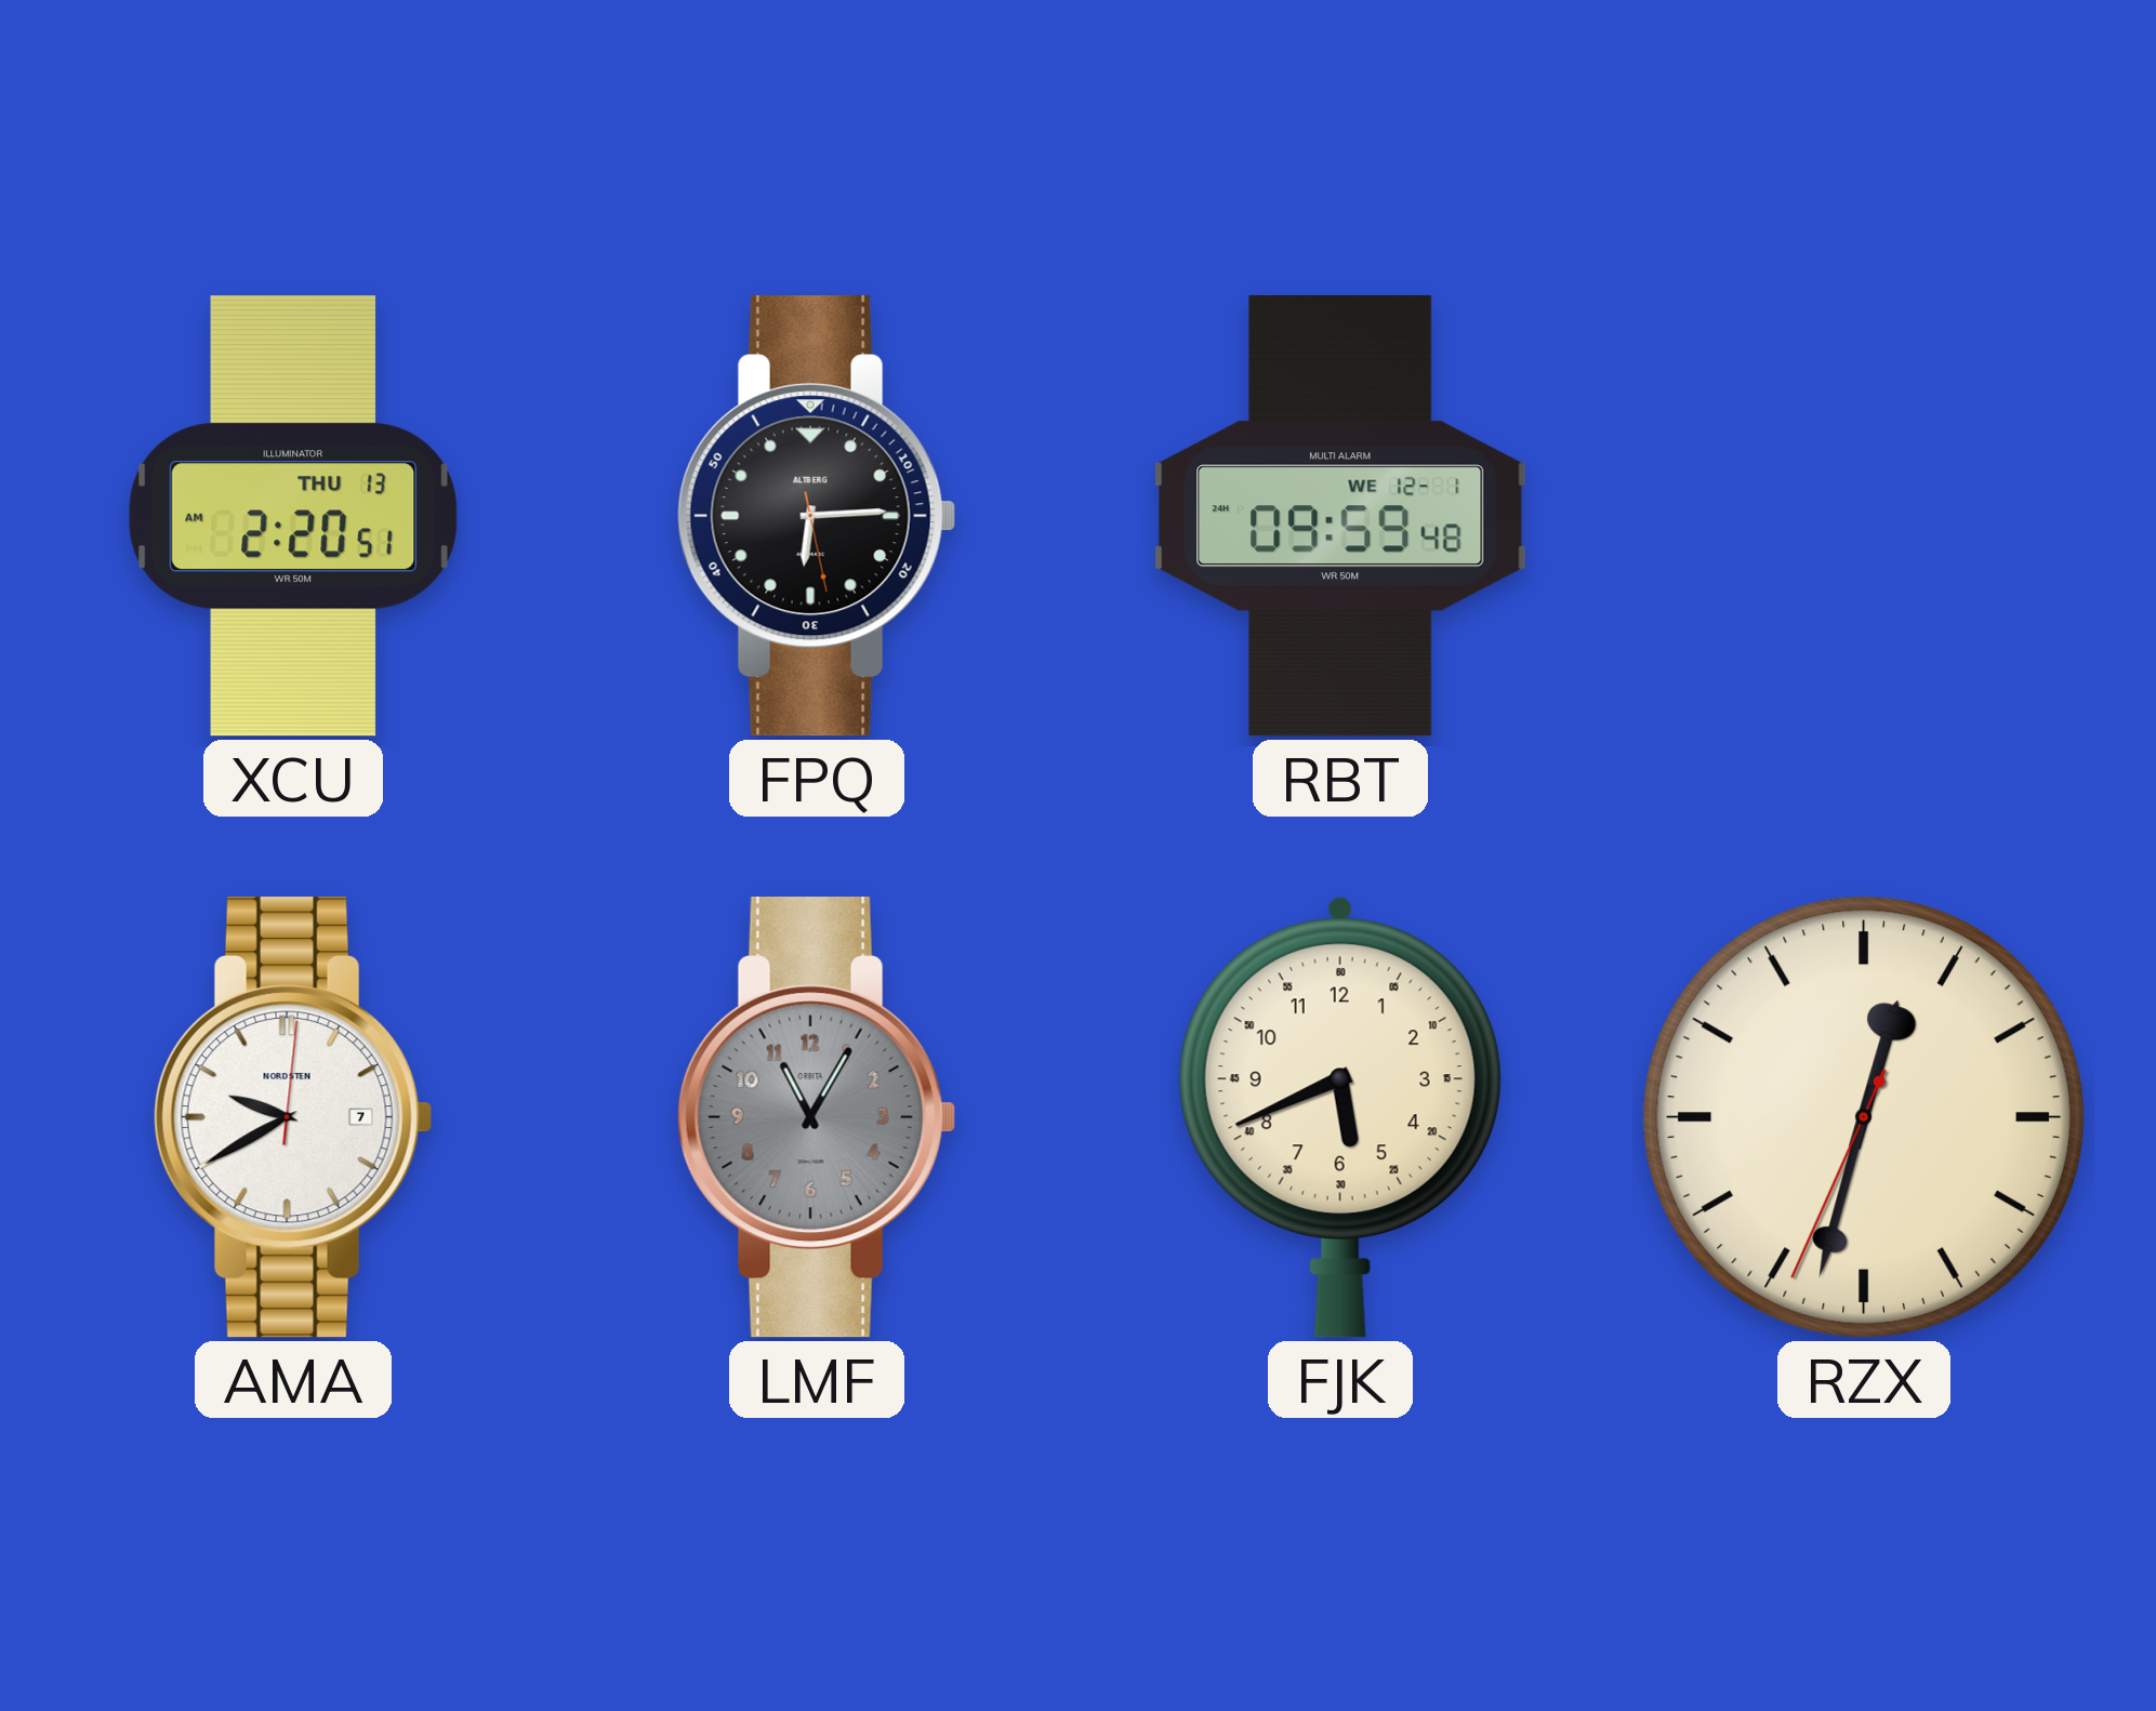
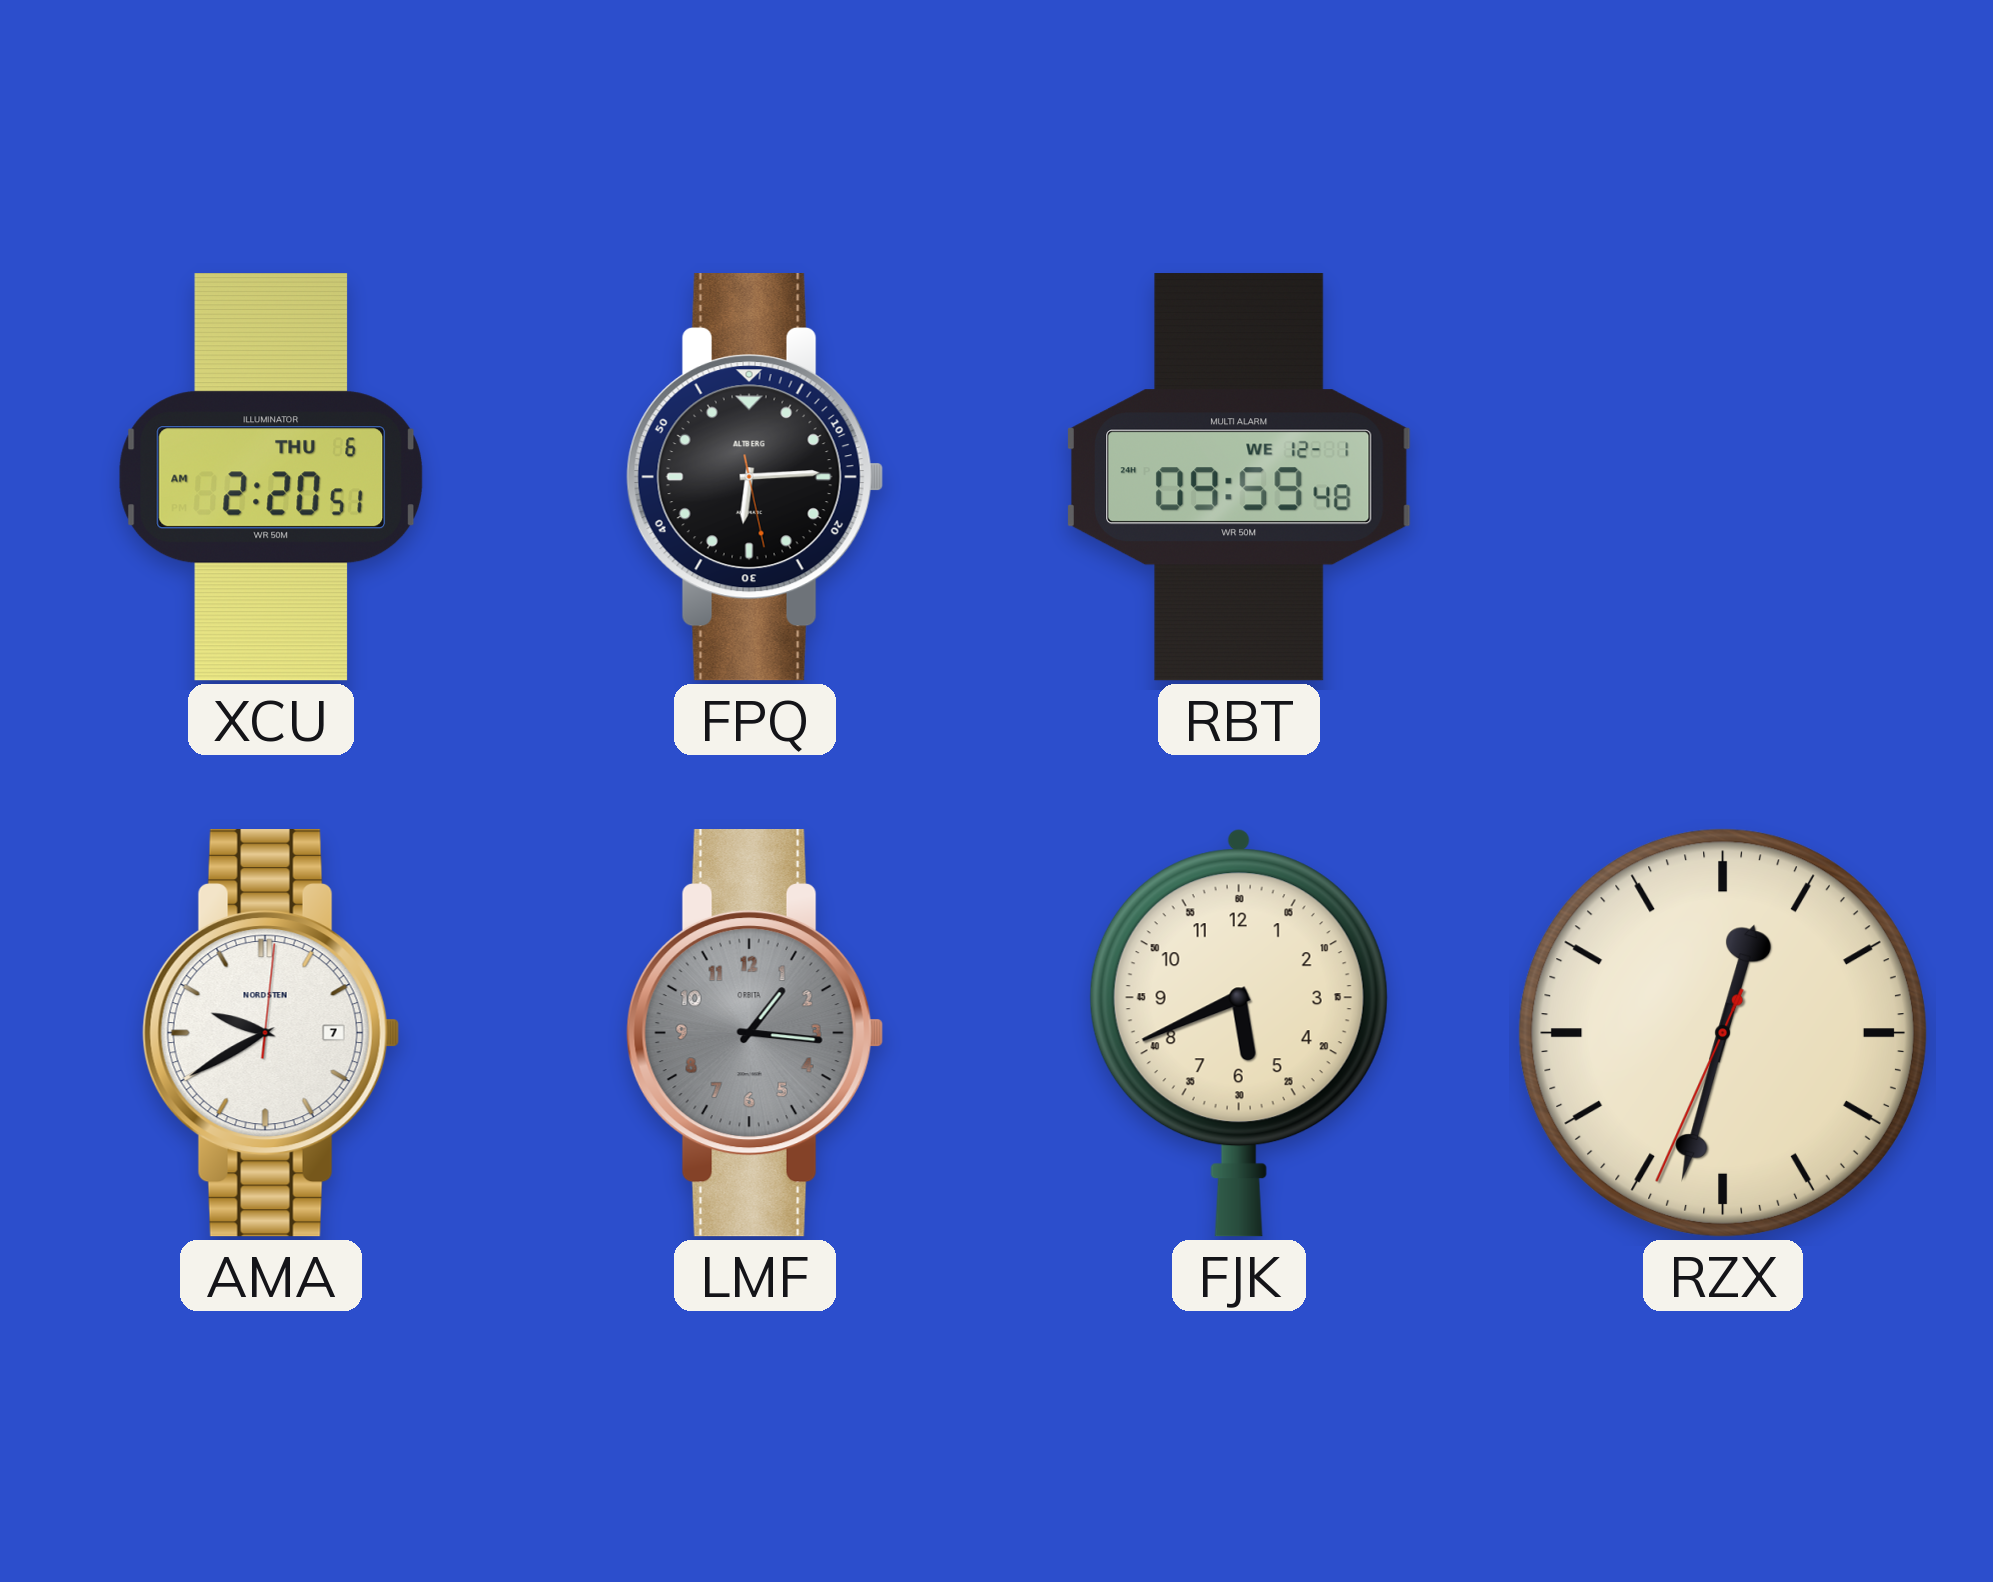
XCU date: THU 13 -> THU 6 (270, 477)
LMF: 11:05 -> 1:16 (755, 1034)
